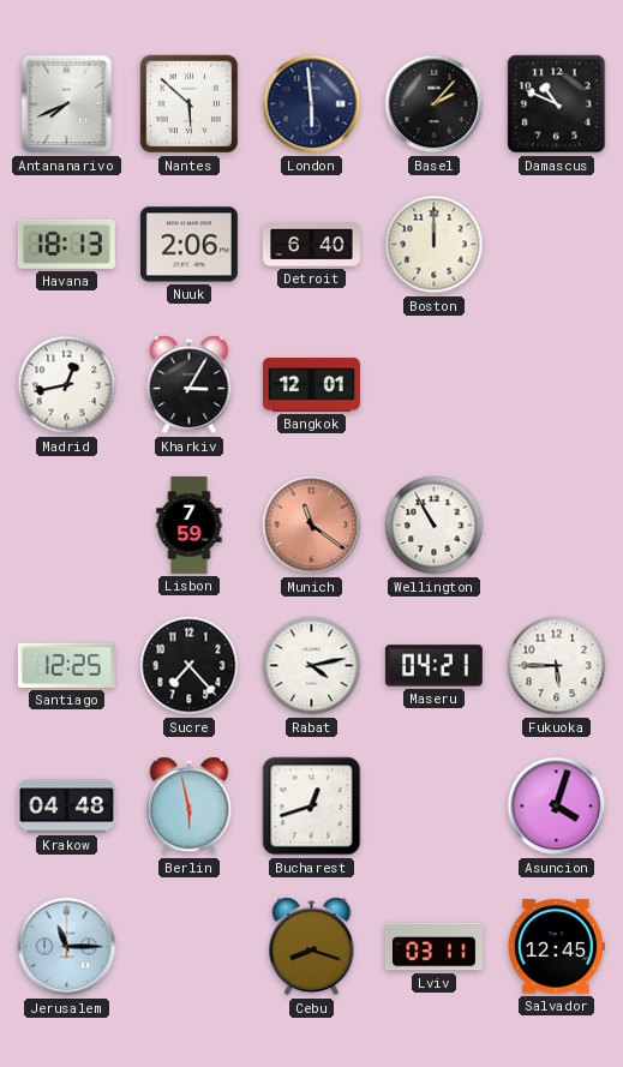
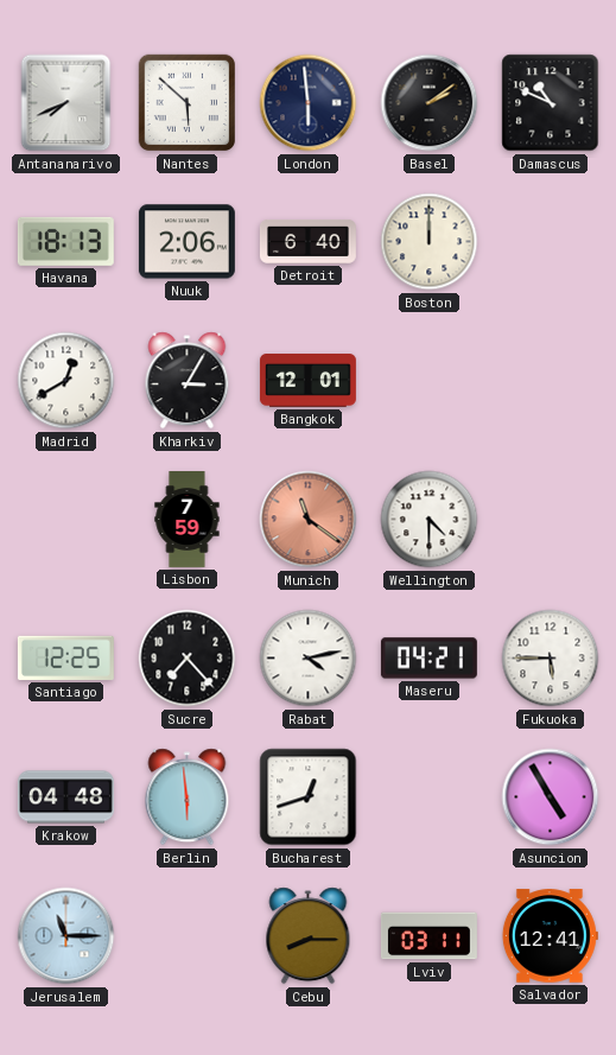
Basel: 2:07 -> 2:09 (430, 103)
Madrid: 12:43 -> 12:40 (66, 381)
Wellington: 10:55 -> 4:30 (430, 520)
Berlin: 5:58 -> 5:59 (188, 797)
Asuncion: 4:03 -> 4:55 (551, 797)
Cebu: 8:18 -> 8:15 (309, 936)
Salvador: 12:45 -> 12:41 (550, 936)
